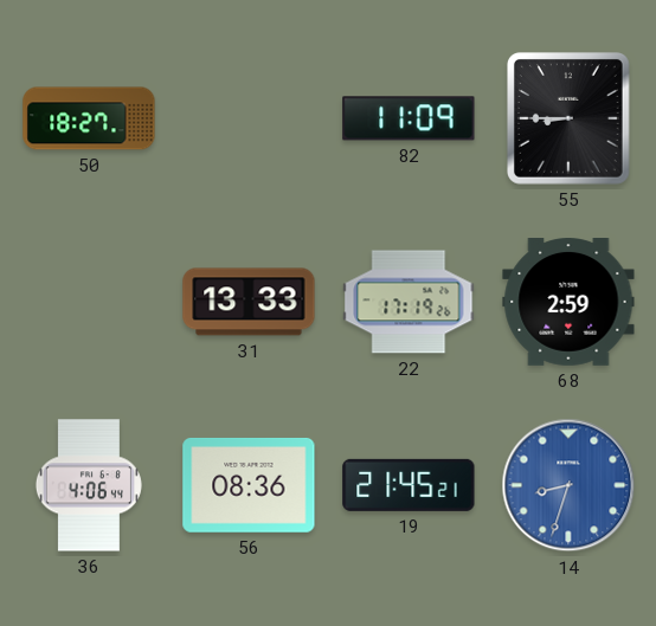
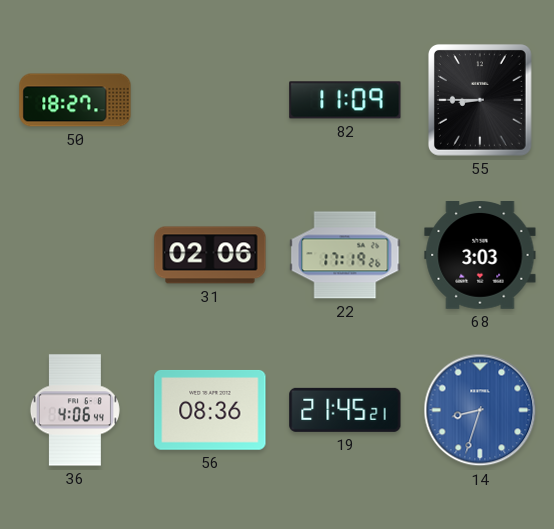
31: 13:33 -> 02:06 (210, 255)
68: 2:59 -> 3:03 (480, 256)
